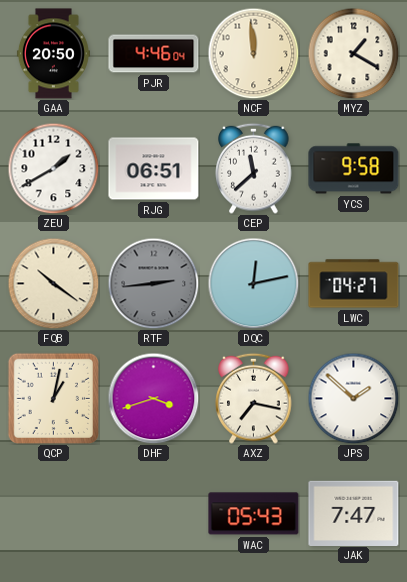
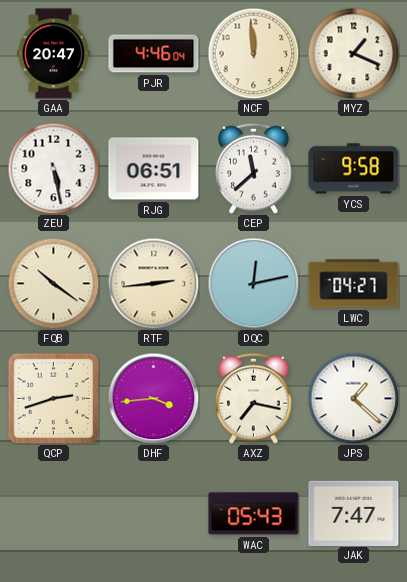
GAA: 20:50 -> 20:47 (53, 54)
MYZ: 1:20 -> 1:19 (353, 53)
ZEU: 1:40 -> 5:28 (53, 168)
RTF dial: grey -> cream (153, 283)
QCP: 1:02 -> 2:42 (53, 398)
DHF: 3:42 -> 3:44 (153, 398)
JPS: 1:52 -> 1:22 (353, 398)
